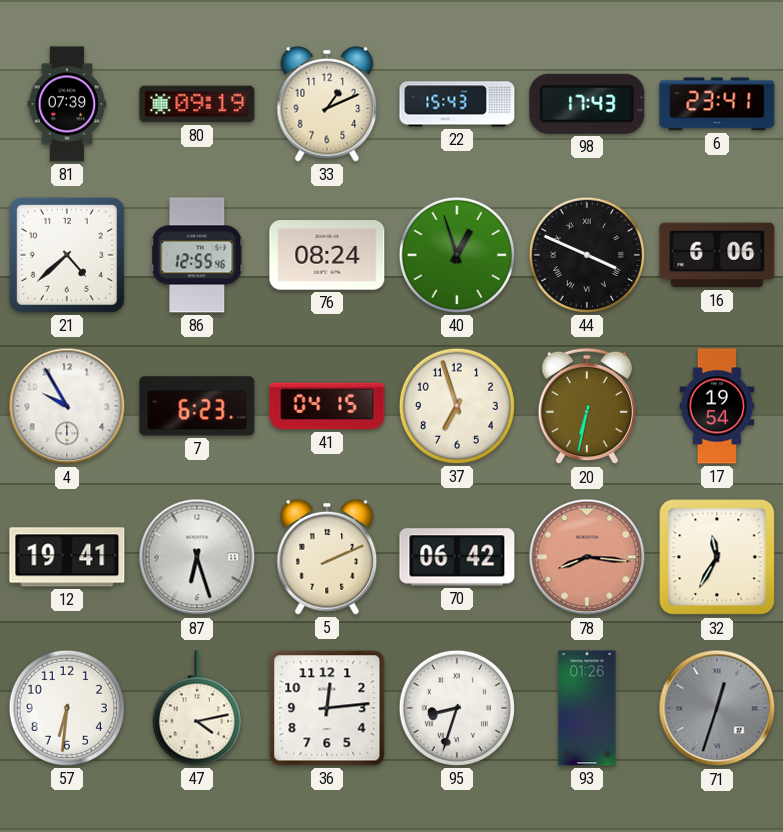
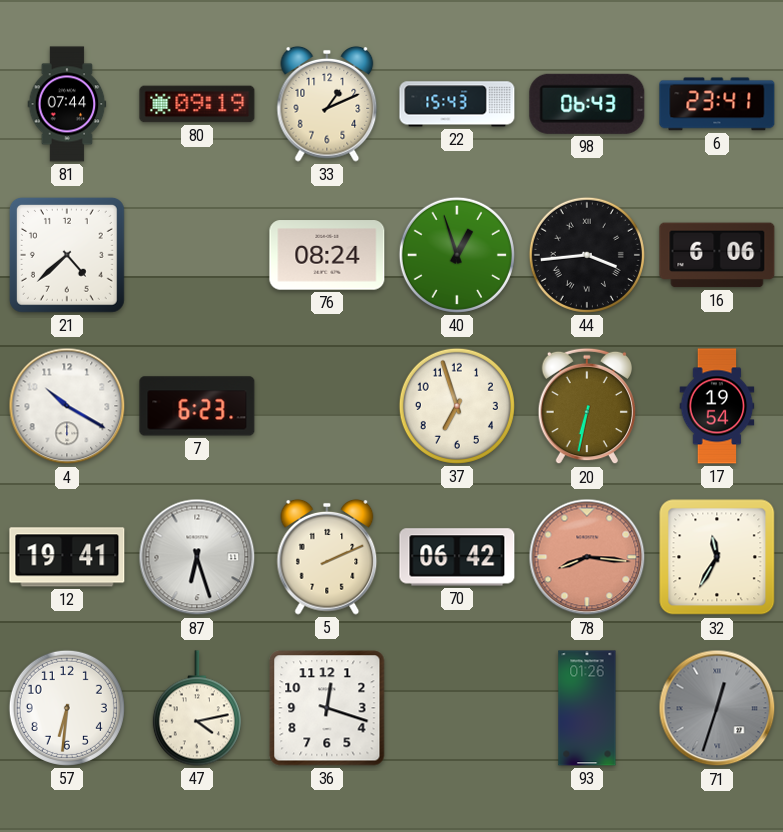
81: 07:39 -> 07:44 (67, 104)
98: 17:43 -> 06:43 (587, 104)
86: 12:55 -> none (197, 255)
44: 3:49 -> 3:44 (587, 255)
4: 9:55 -> 10:20 (67, 406)
41: 04:15 -> none (327, 406)
36: 12:14 -> 12:18 (327, 708)
95: 8:33 -> none (457, 708)
